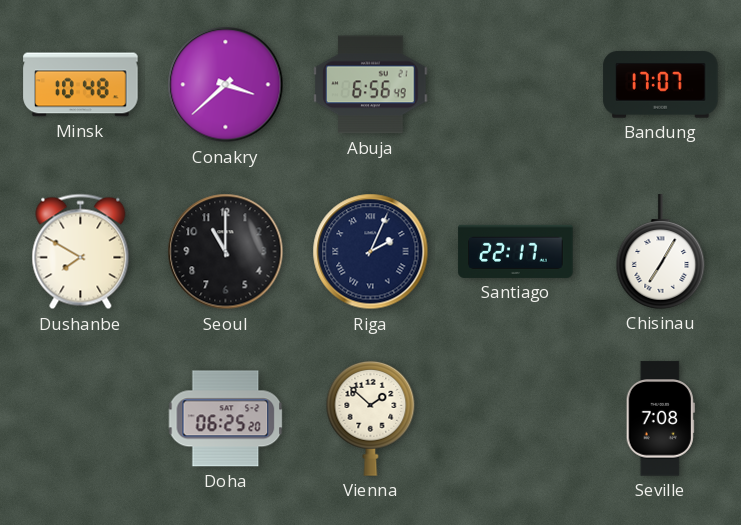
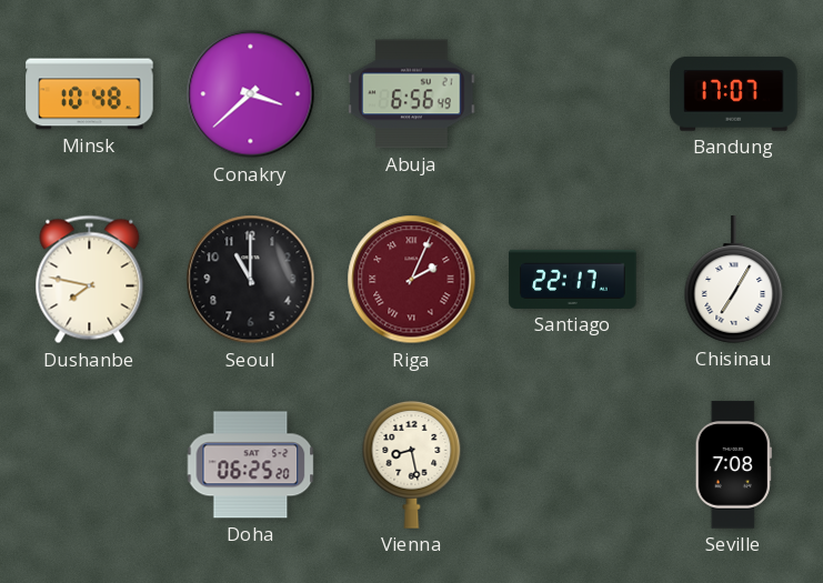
Dushanbe: 7:50 -> 7:47 (90, 280)
Riga dial: navy -> burgundy (412, 280)
Vienna: 1:52 -> 8:28 (412, 464)
